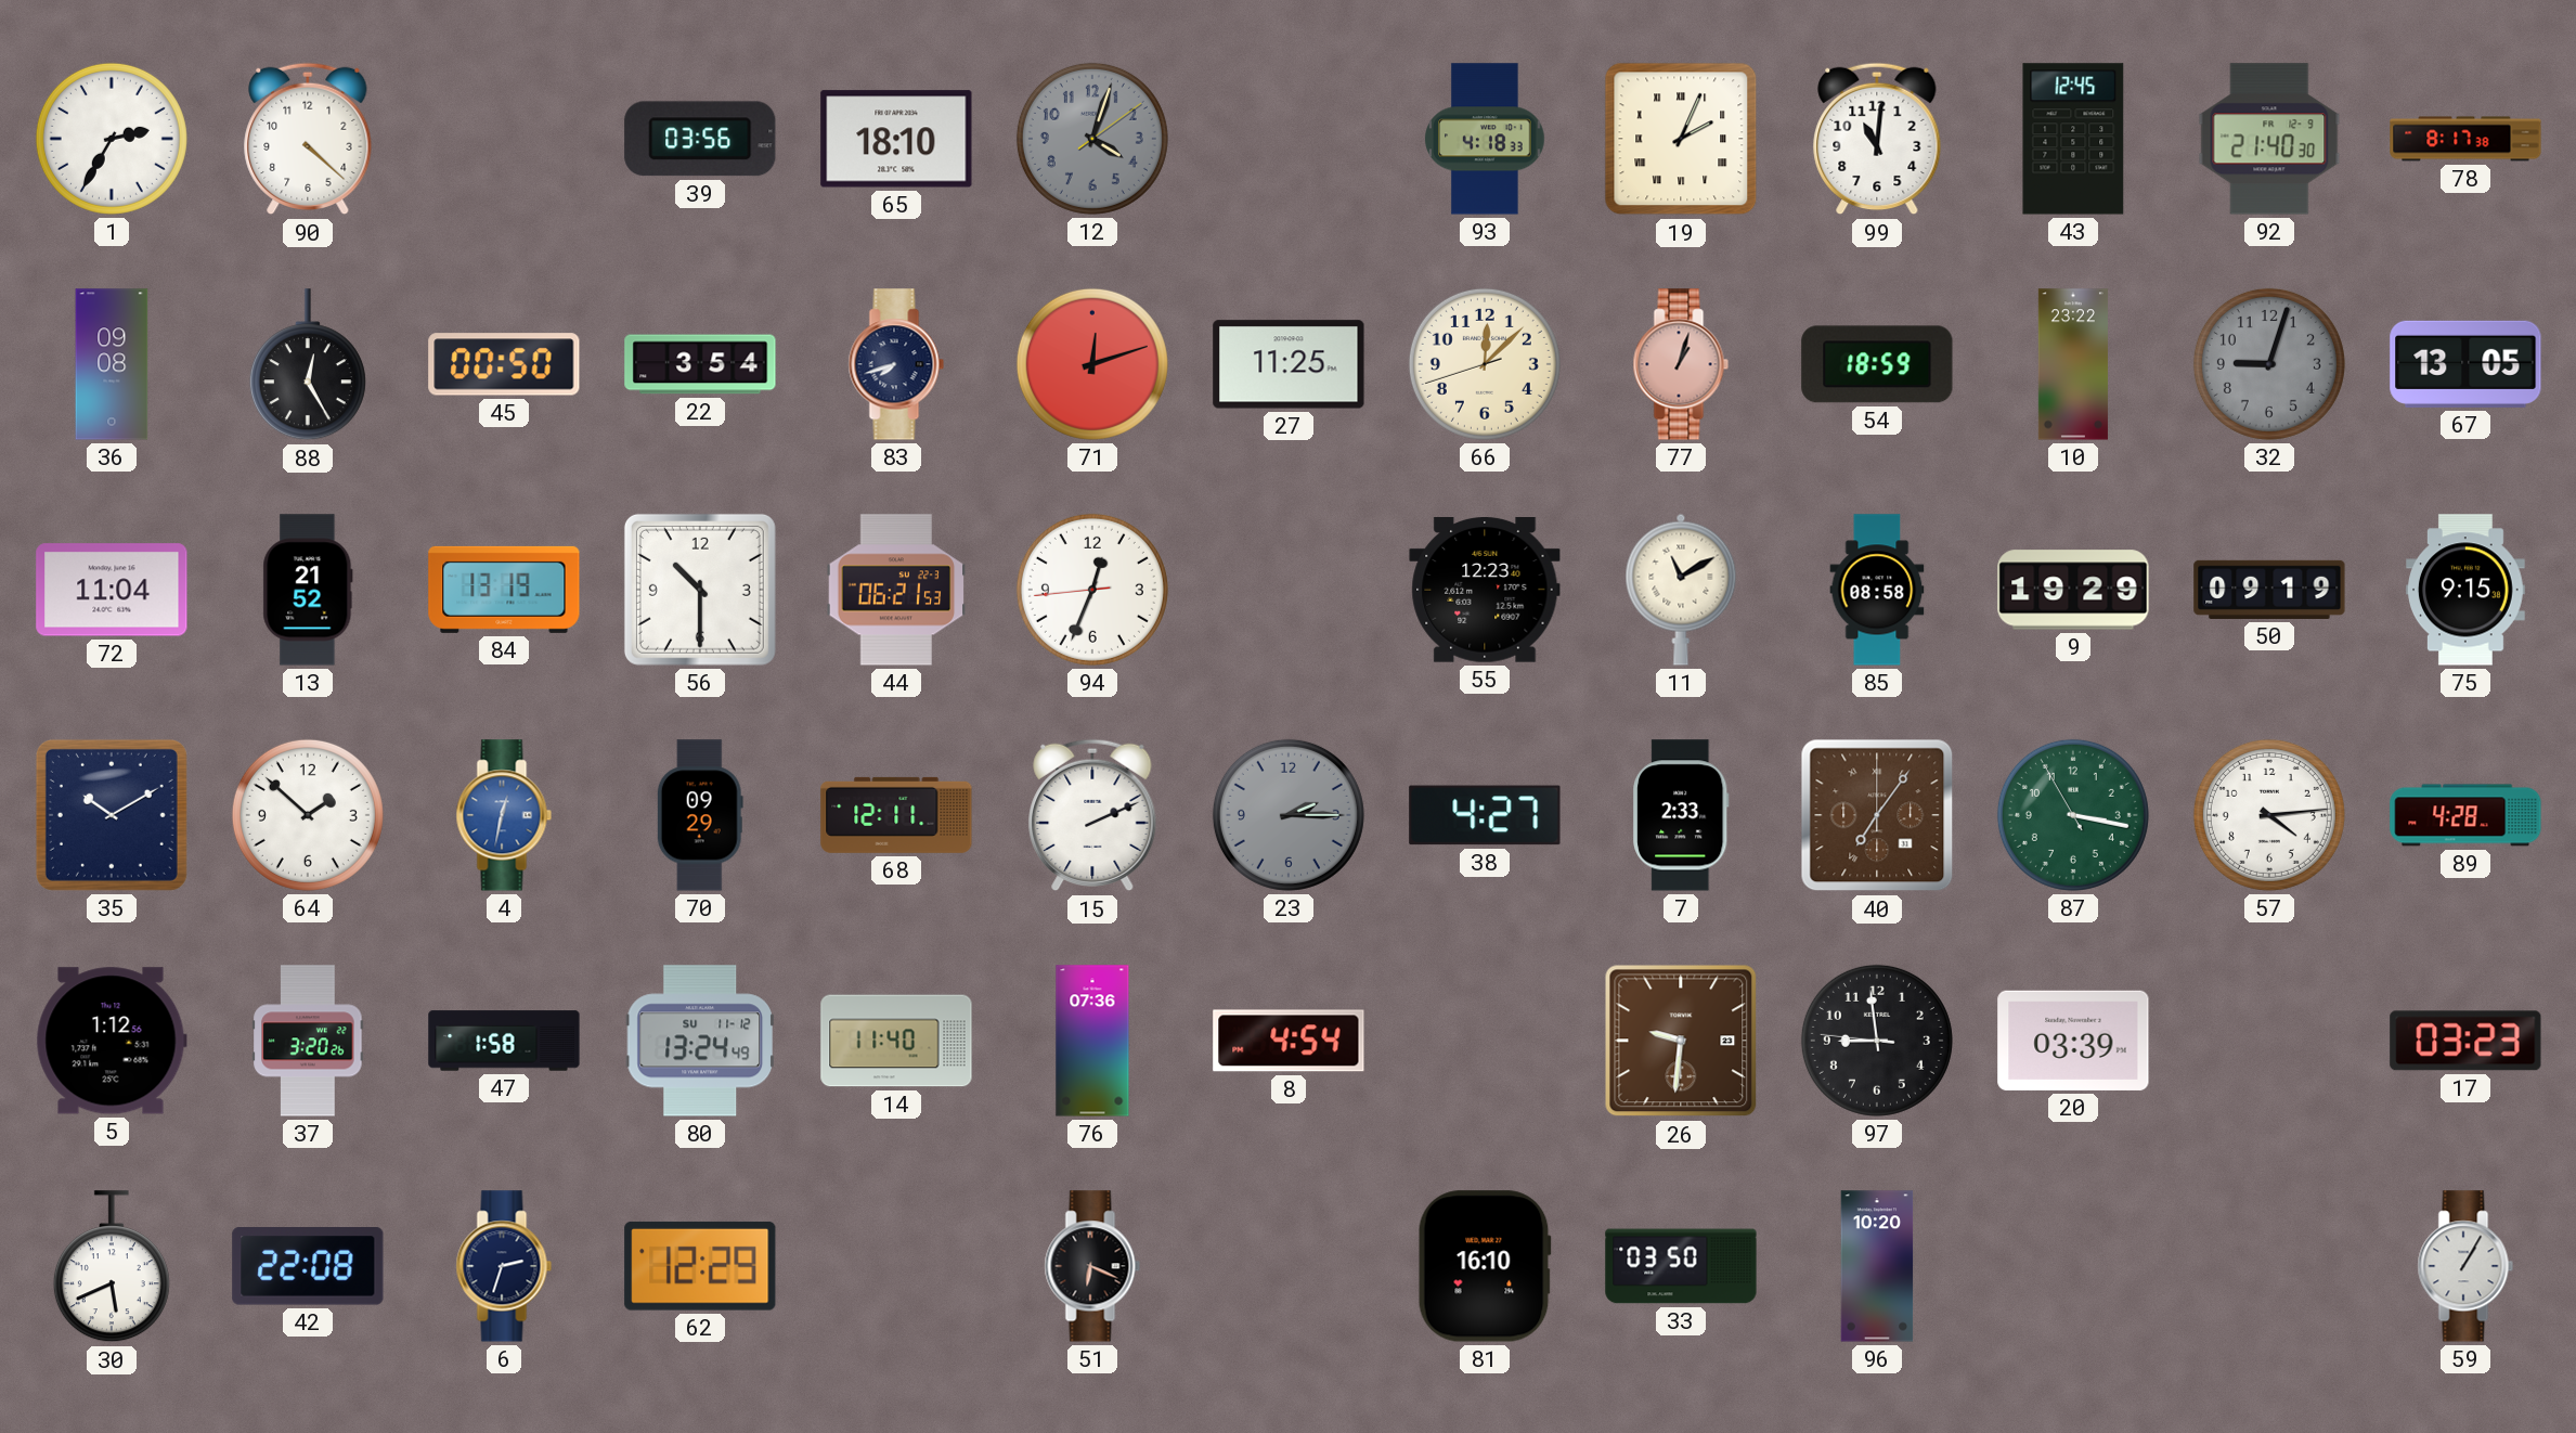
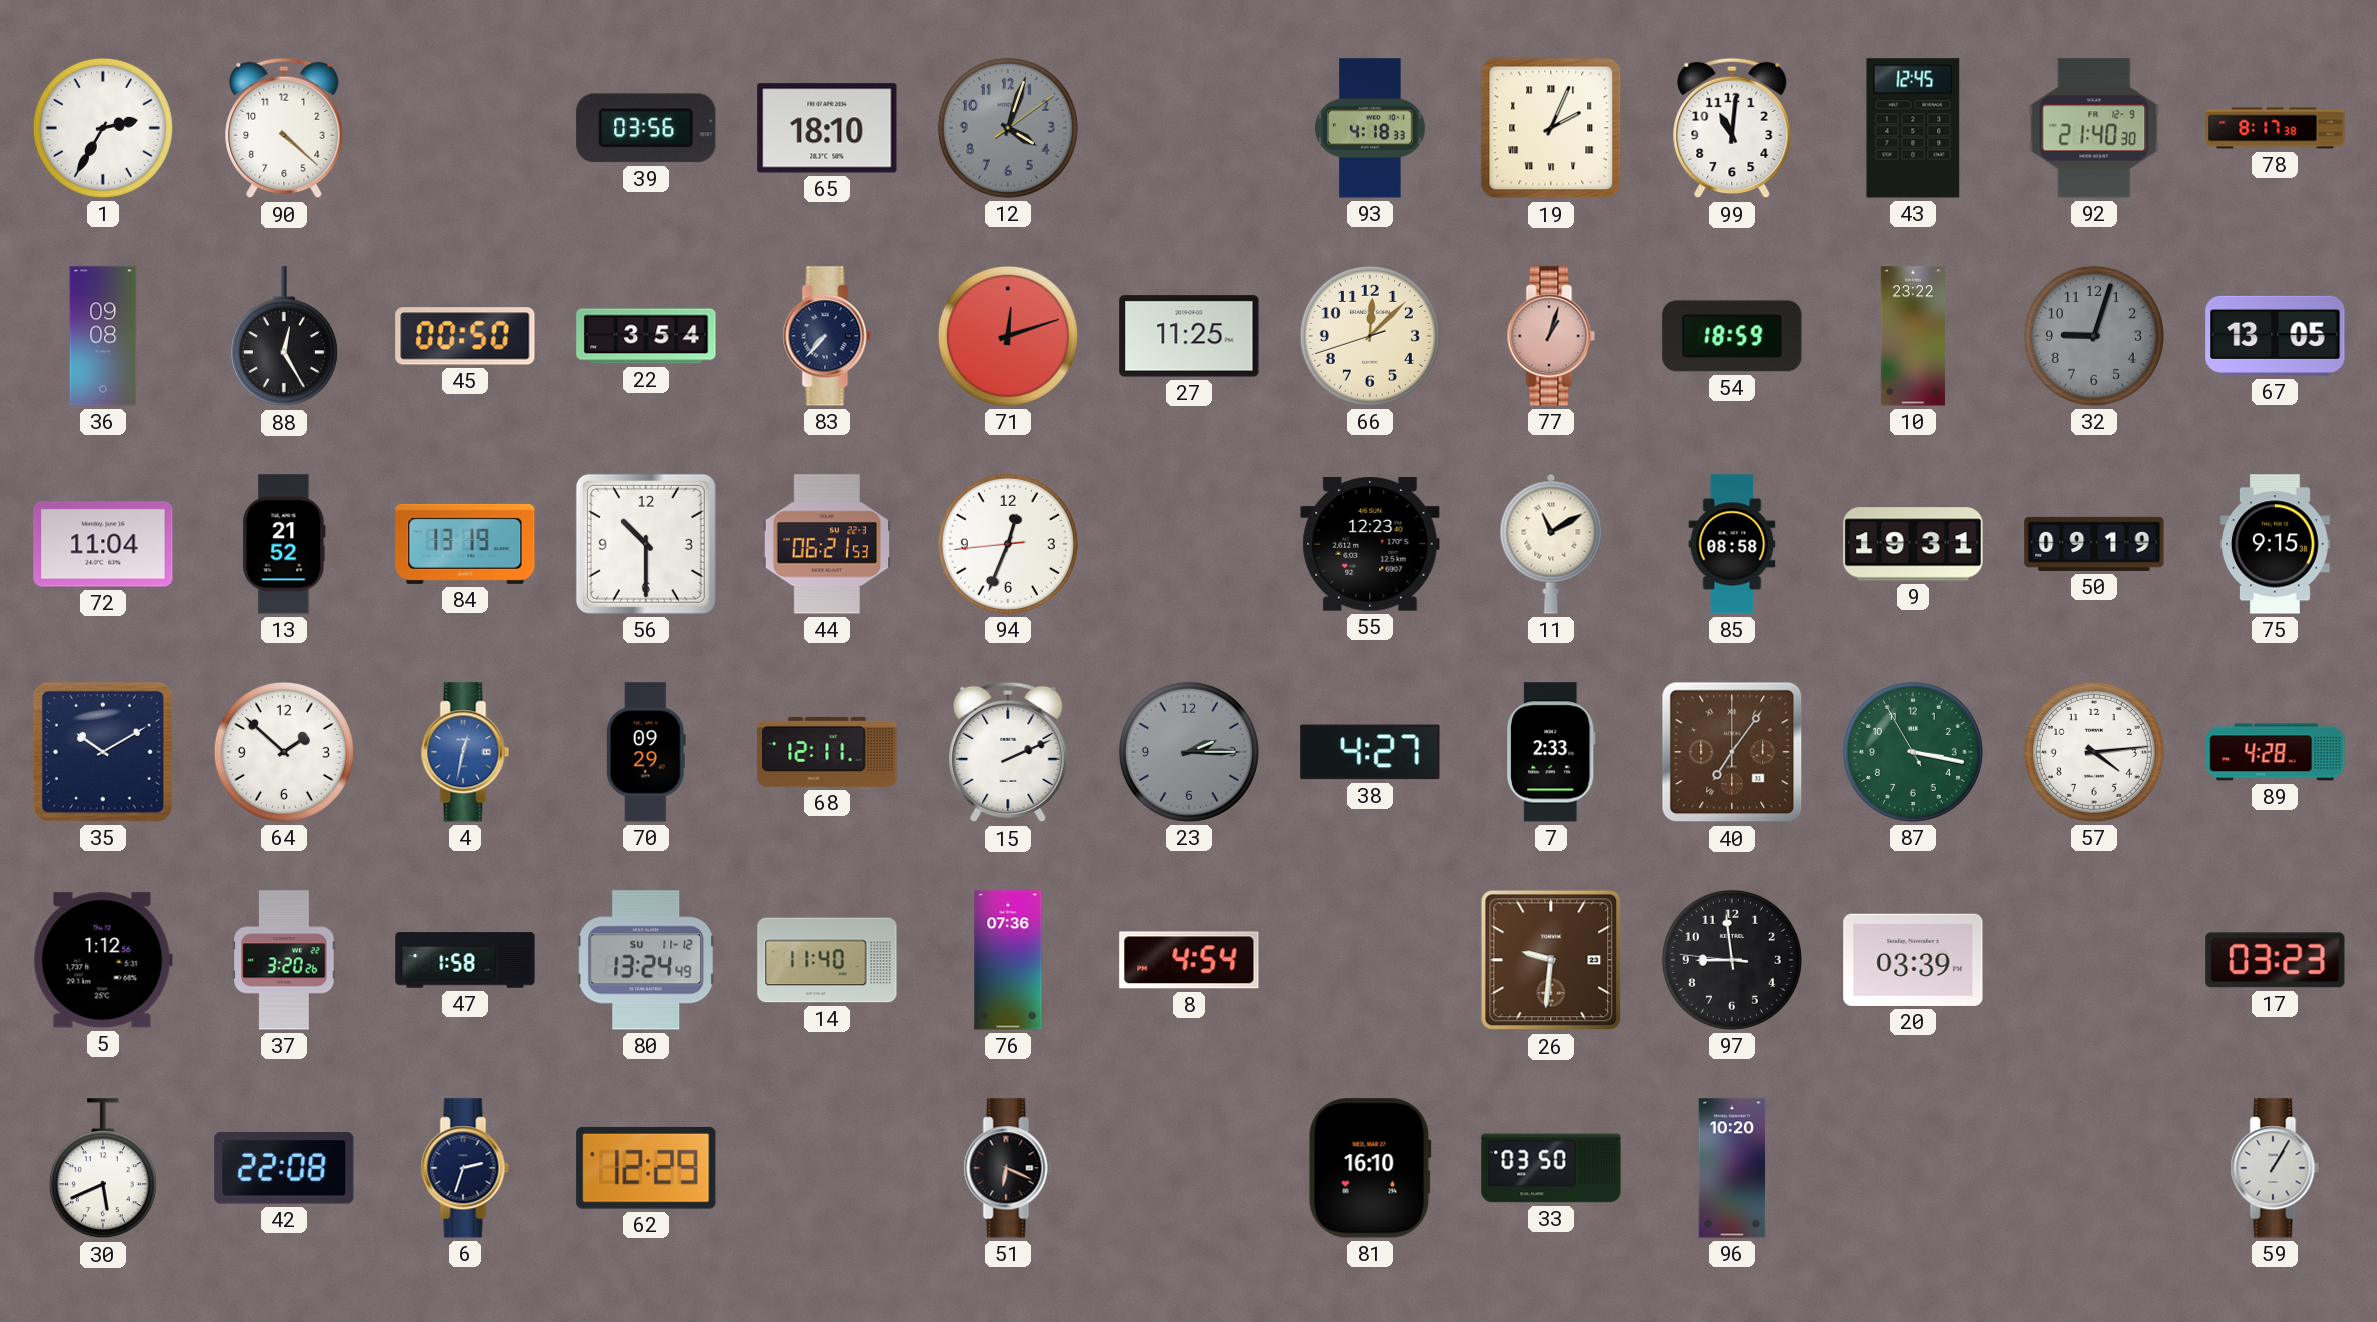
83: 7:42 -> 7:37 (827, 336)
9: 19:29 -> 19:31 (1913, 544)
